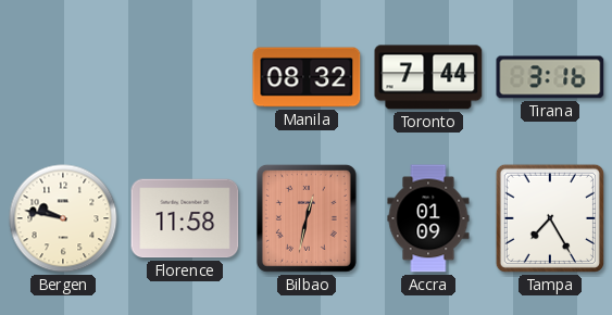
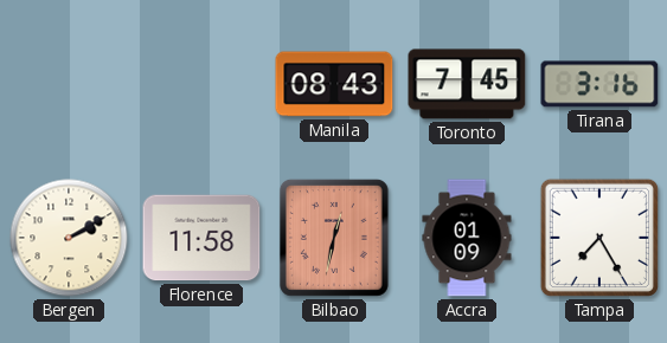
Manila: 08:32 -> 08:43 (334, 84)
Toronto: 7:44 -> 7:45 (467, 84)
Bergen: 9:47 -> 2:10 (69, 238)
